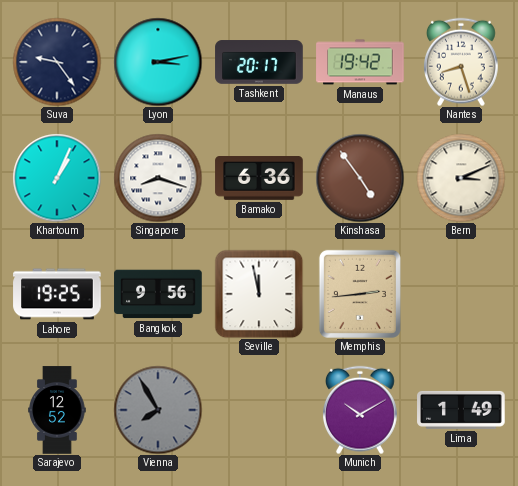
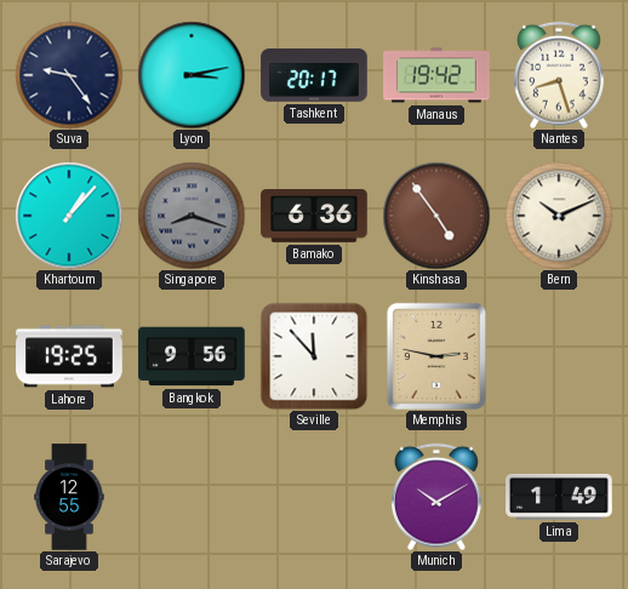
Khartoum: 1:04 -> 1:07 (69, 216)
Singapore dial: white -> grey (192, 216)
Bern: 3:11 -> 10:11 (559, 216)
Seville: 11:58 -> 11:53 (314, 356)
Memphis: 2:44 -> 2:47 (436, 356)
Sarajevo: 12:52 -> 12:55 (69, 497)
Vienna: 7:55 -> none (158, 410)
